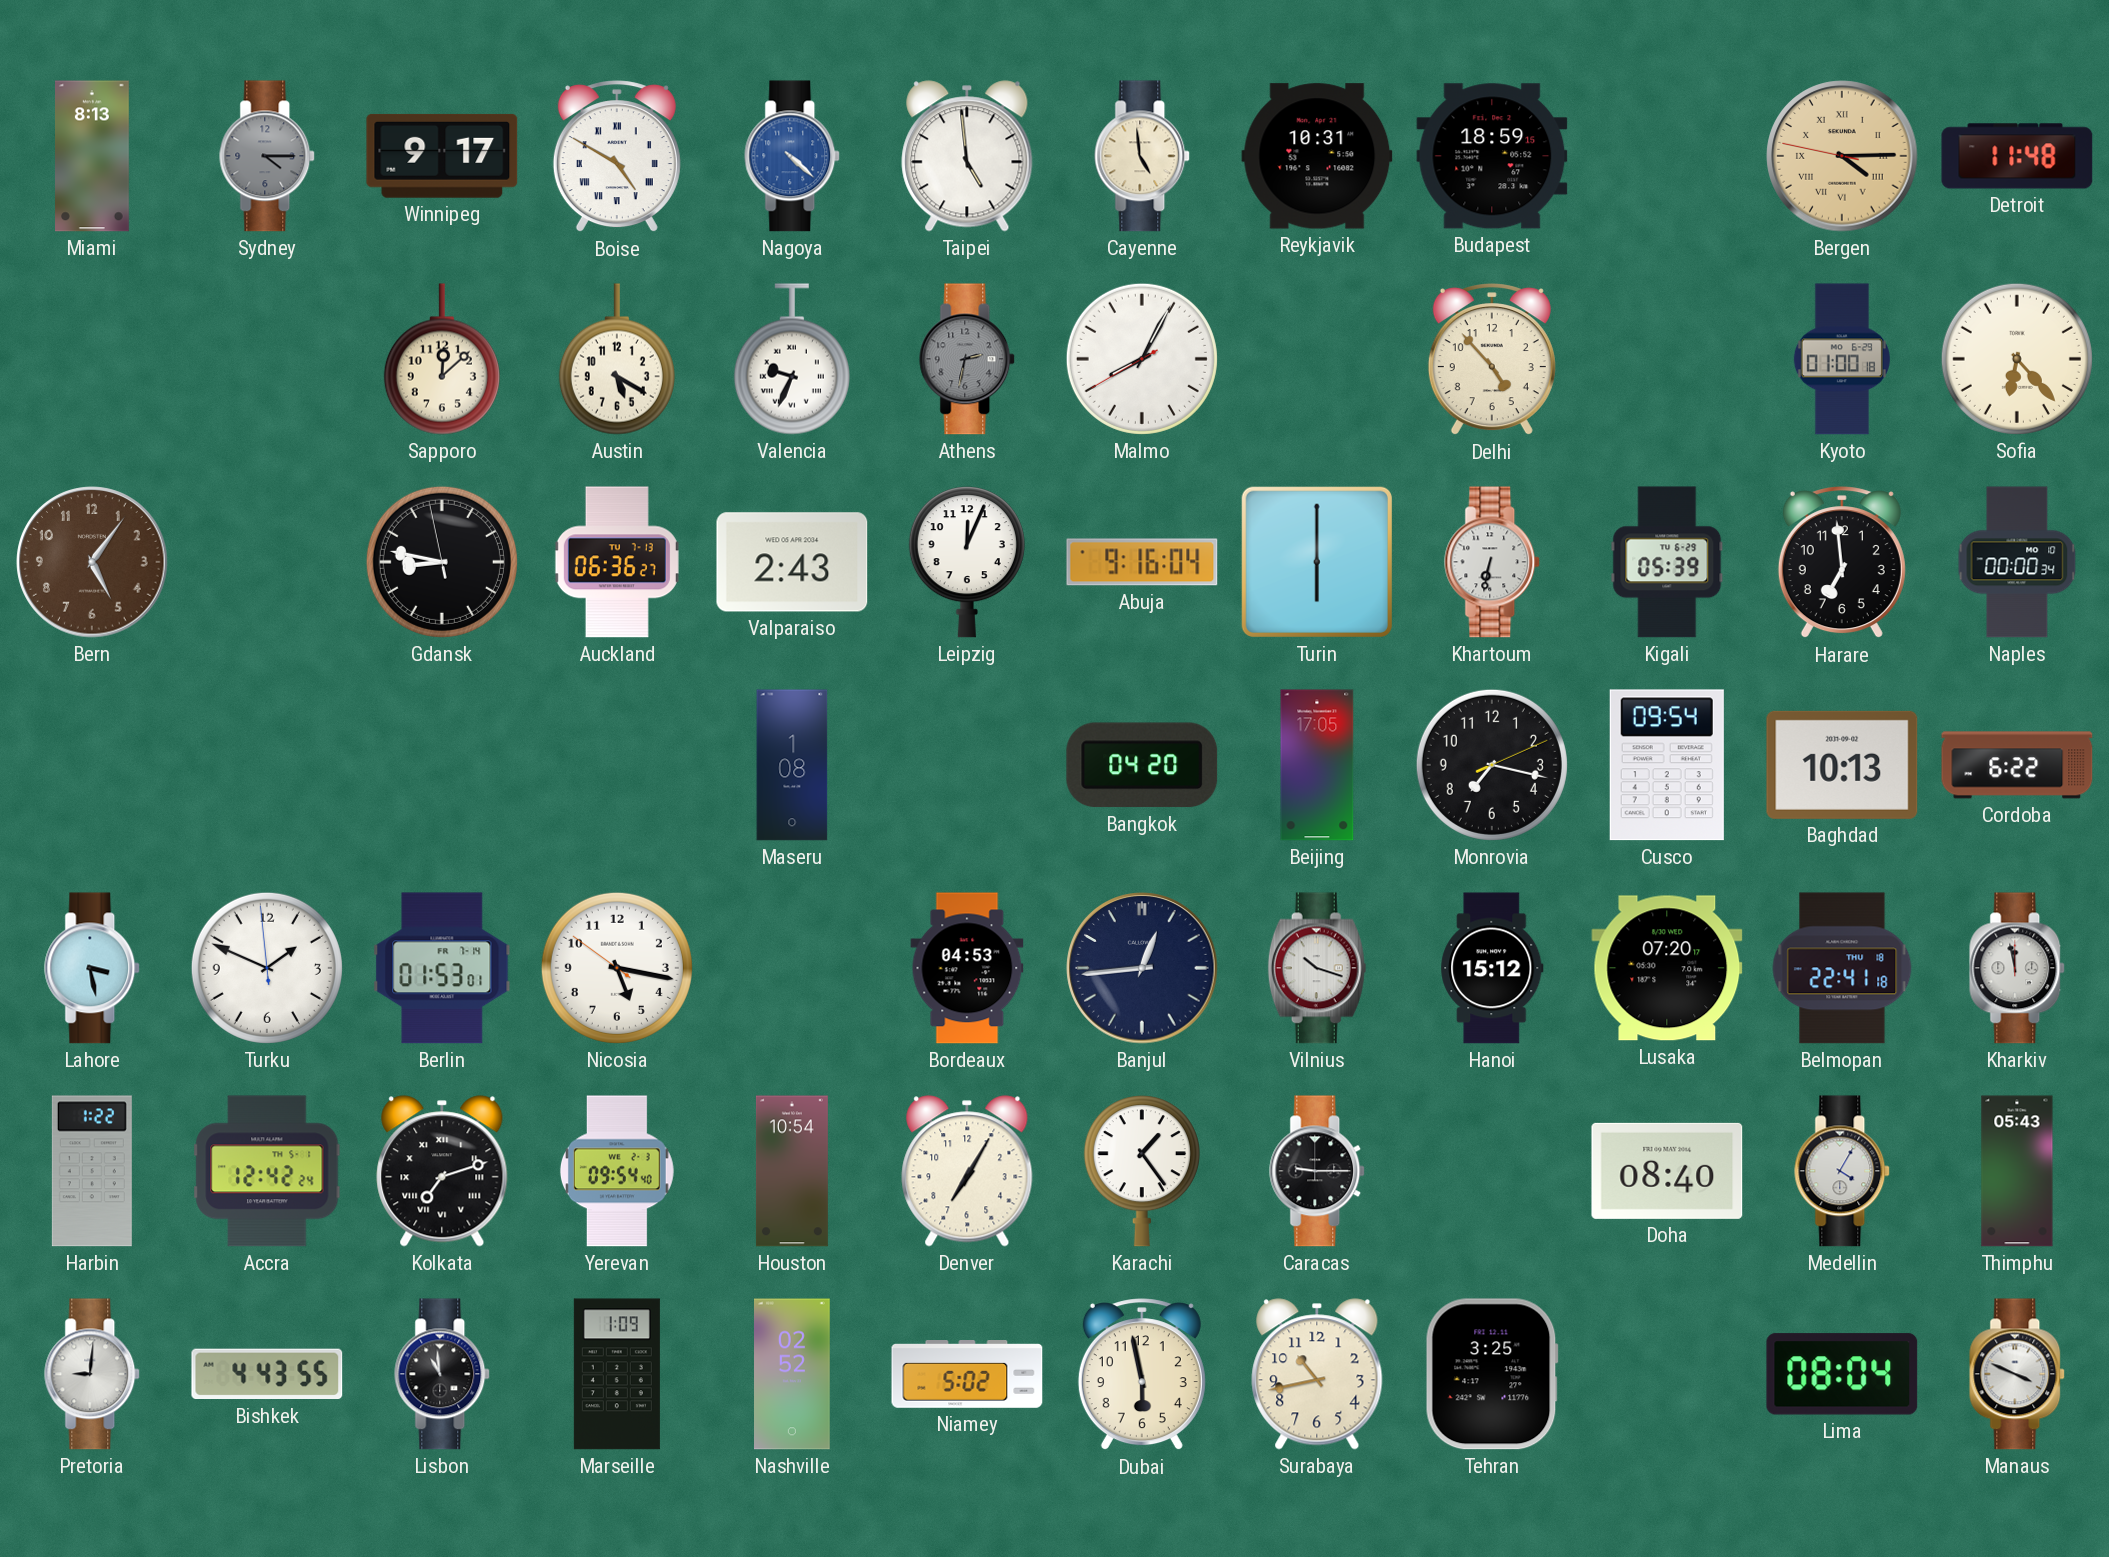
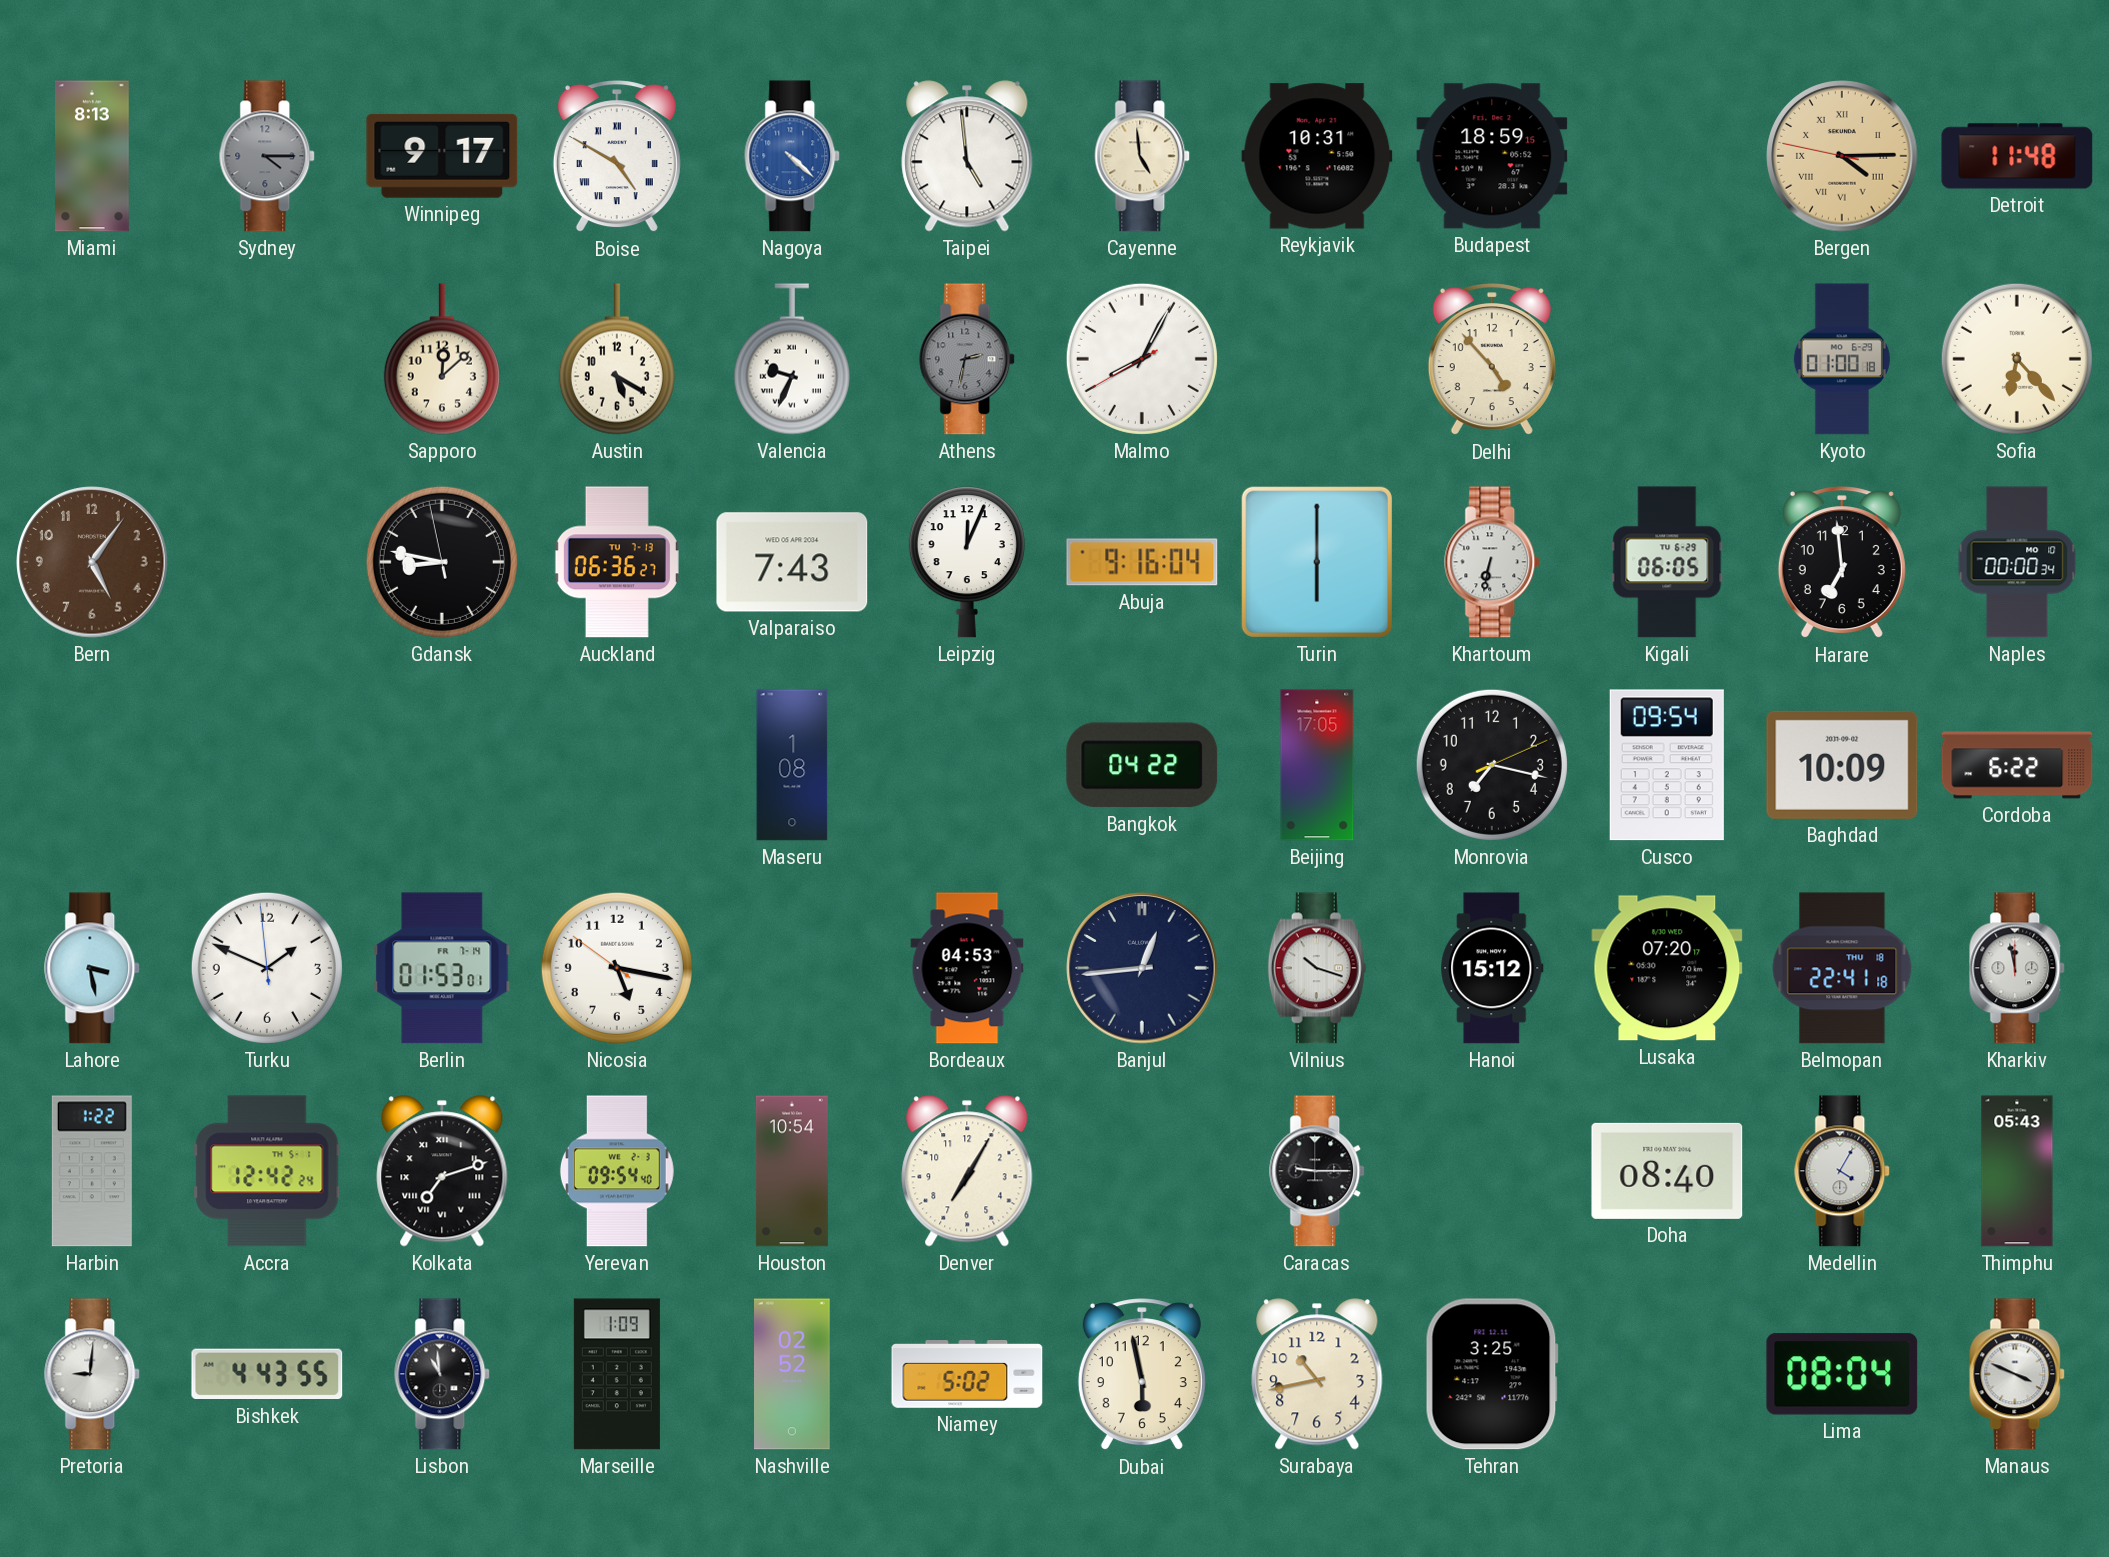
Valparaiso: 2:43 -> 7:43 (792, 562)
Kigali: 05:39 -> 06:05 (1667, 562)
Bangkok: 04:20 -> 04:22 (1142, 765)
Baghdad: 10:13 -> 10:09 (1842, 765)
Karachi: 1:24 -> none (1142, 1171)
